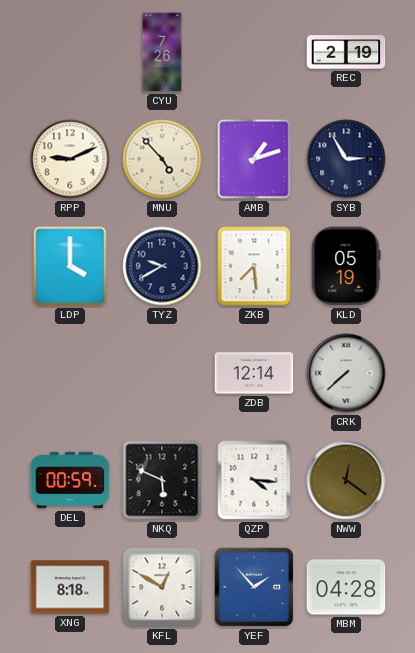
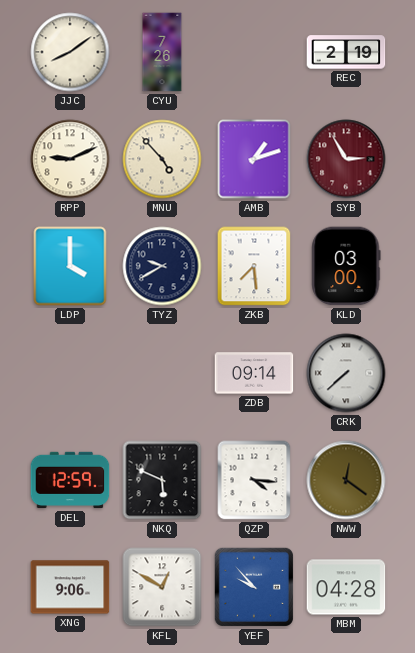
JJC: none -> 8:09 (70, 52)
SYB dial: navy -> burgundy (346, 159)
KLD: 05:19 -> 03:00 (346, 266)
ZDB: 12:14 -> 09:14 (254, 373)
DEL: 00:59 -> 12:59 (70, 480)
XNG: 8:18 -> 9:06 (70, 587)
YEF: 1:53 -> 9:53 (254, 587)
